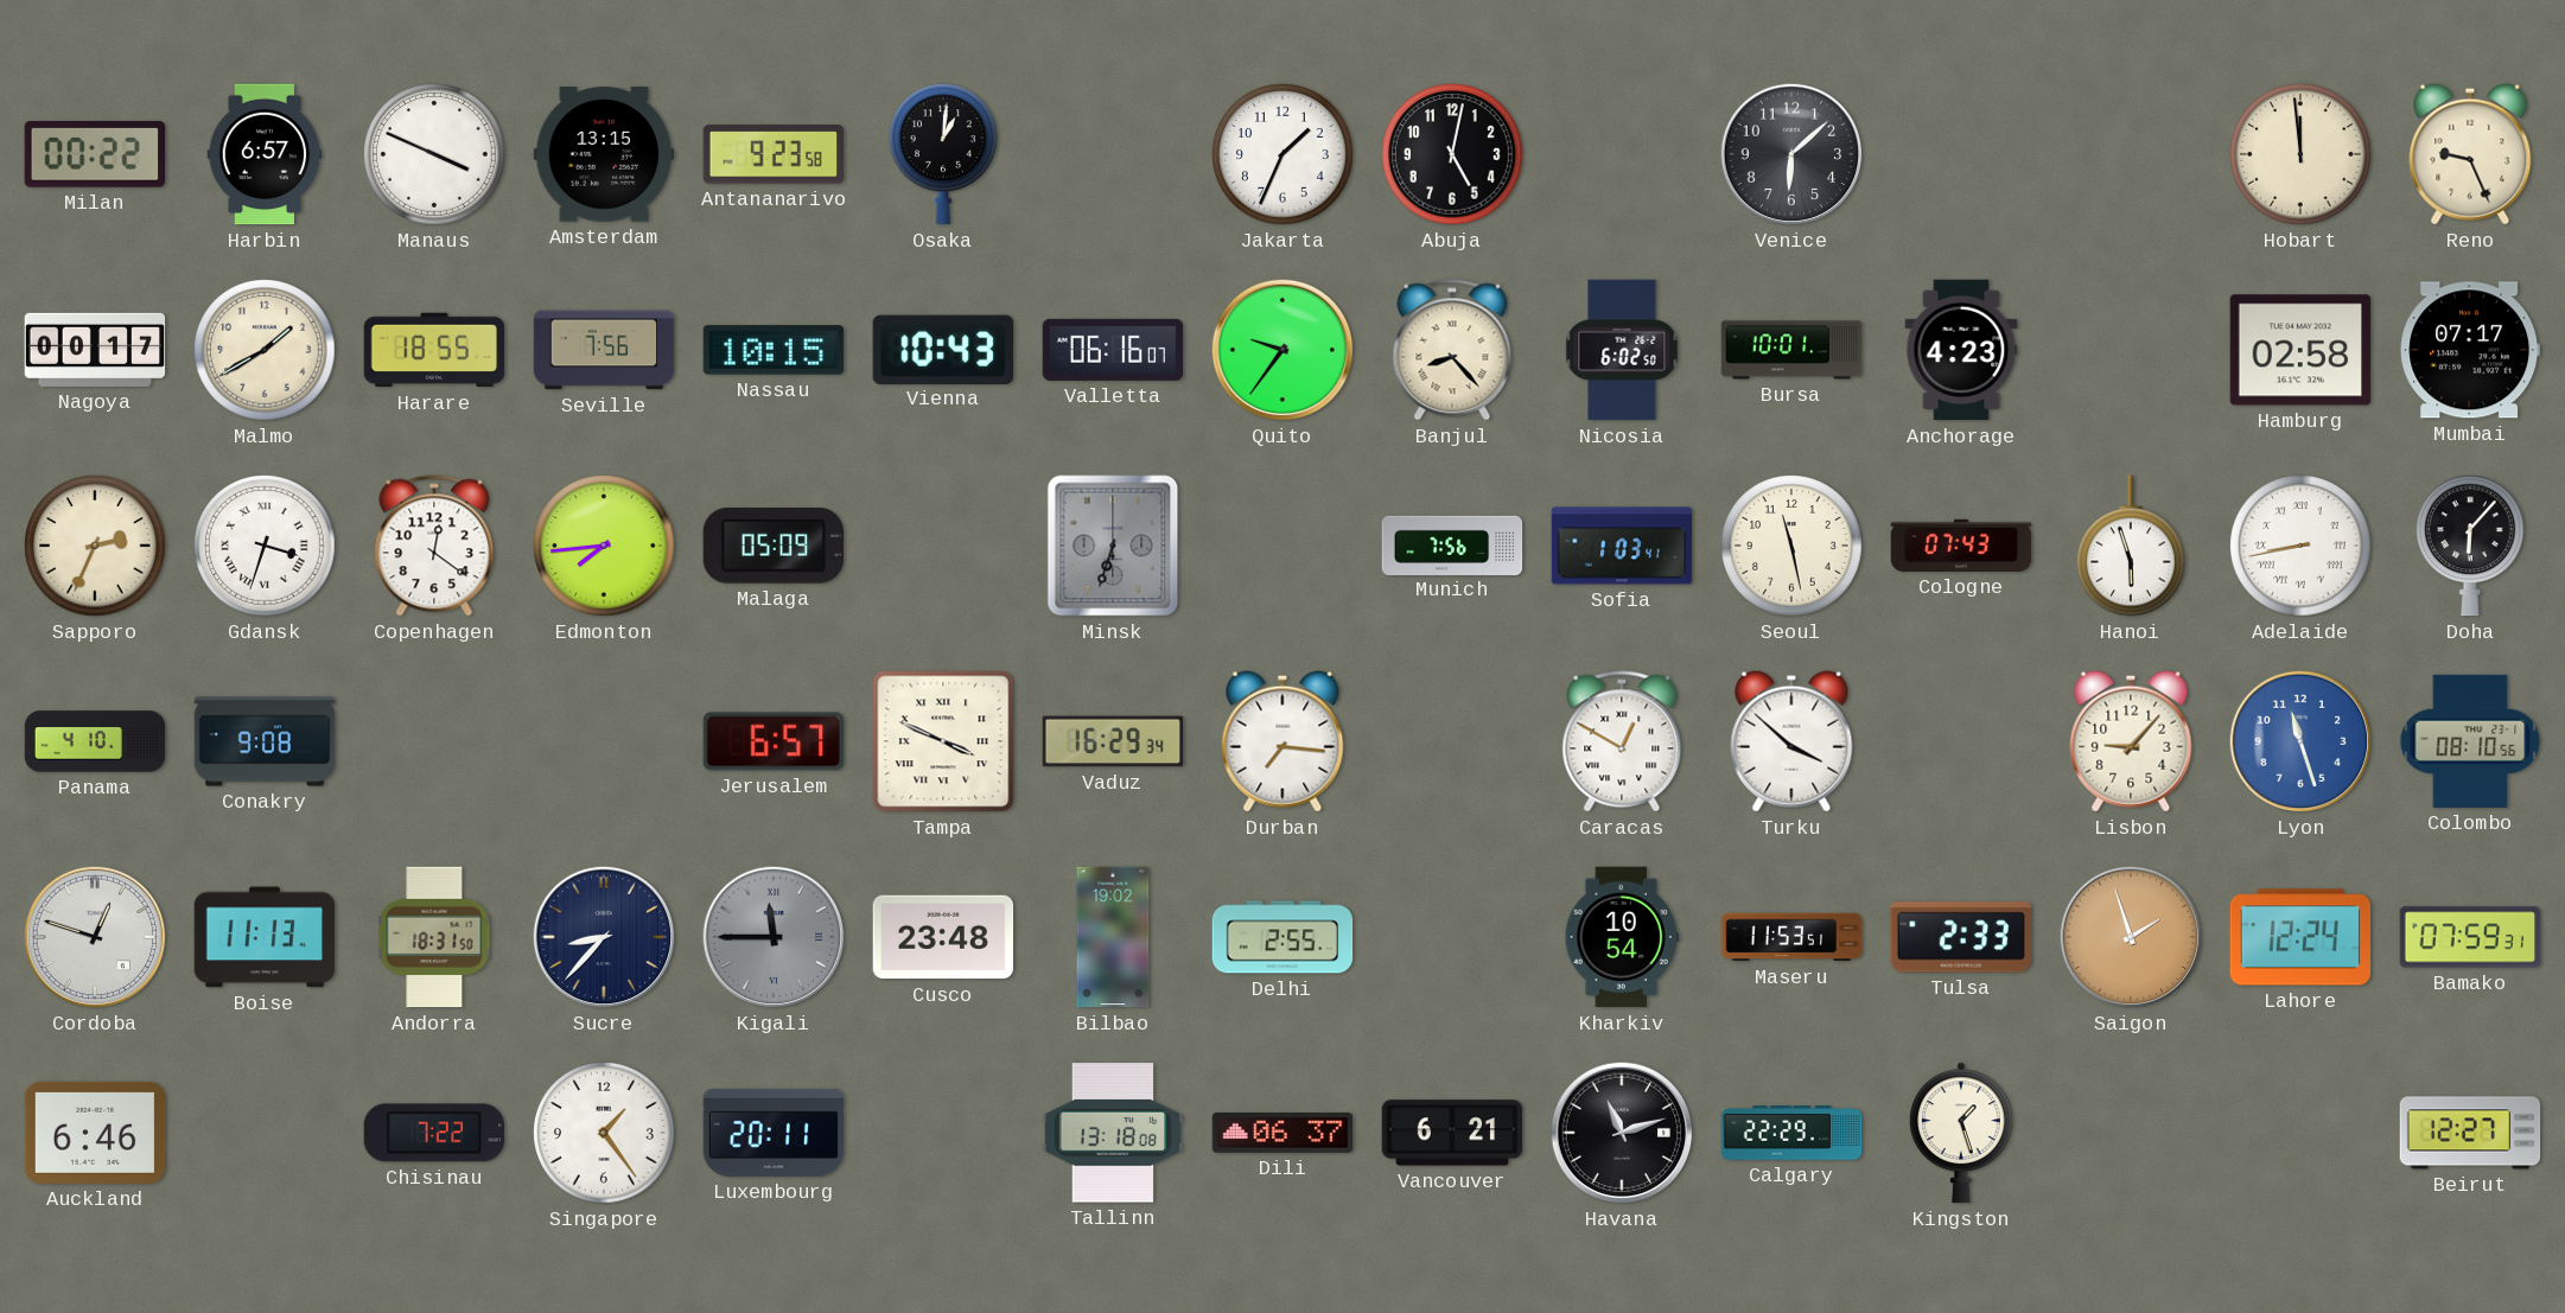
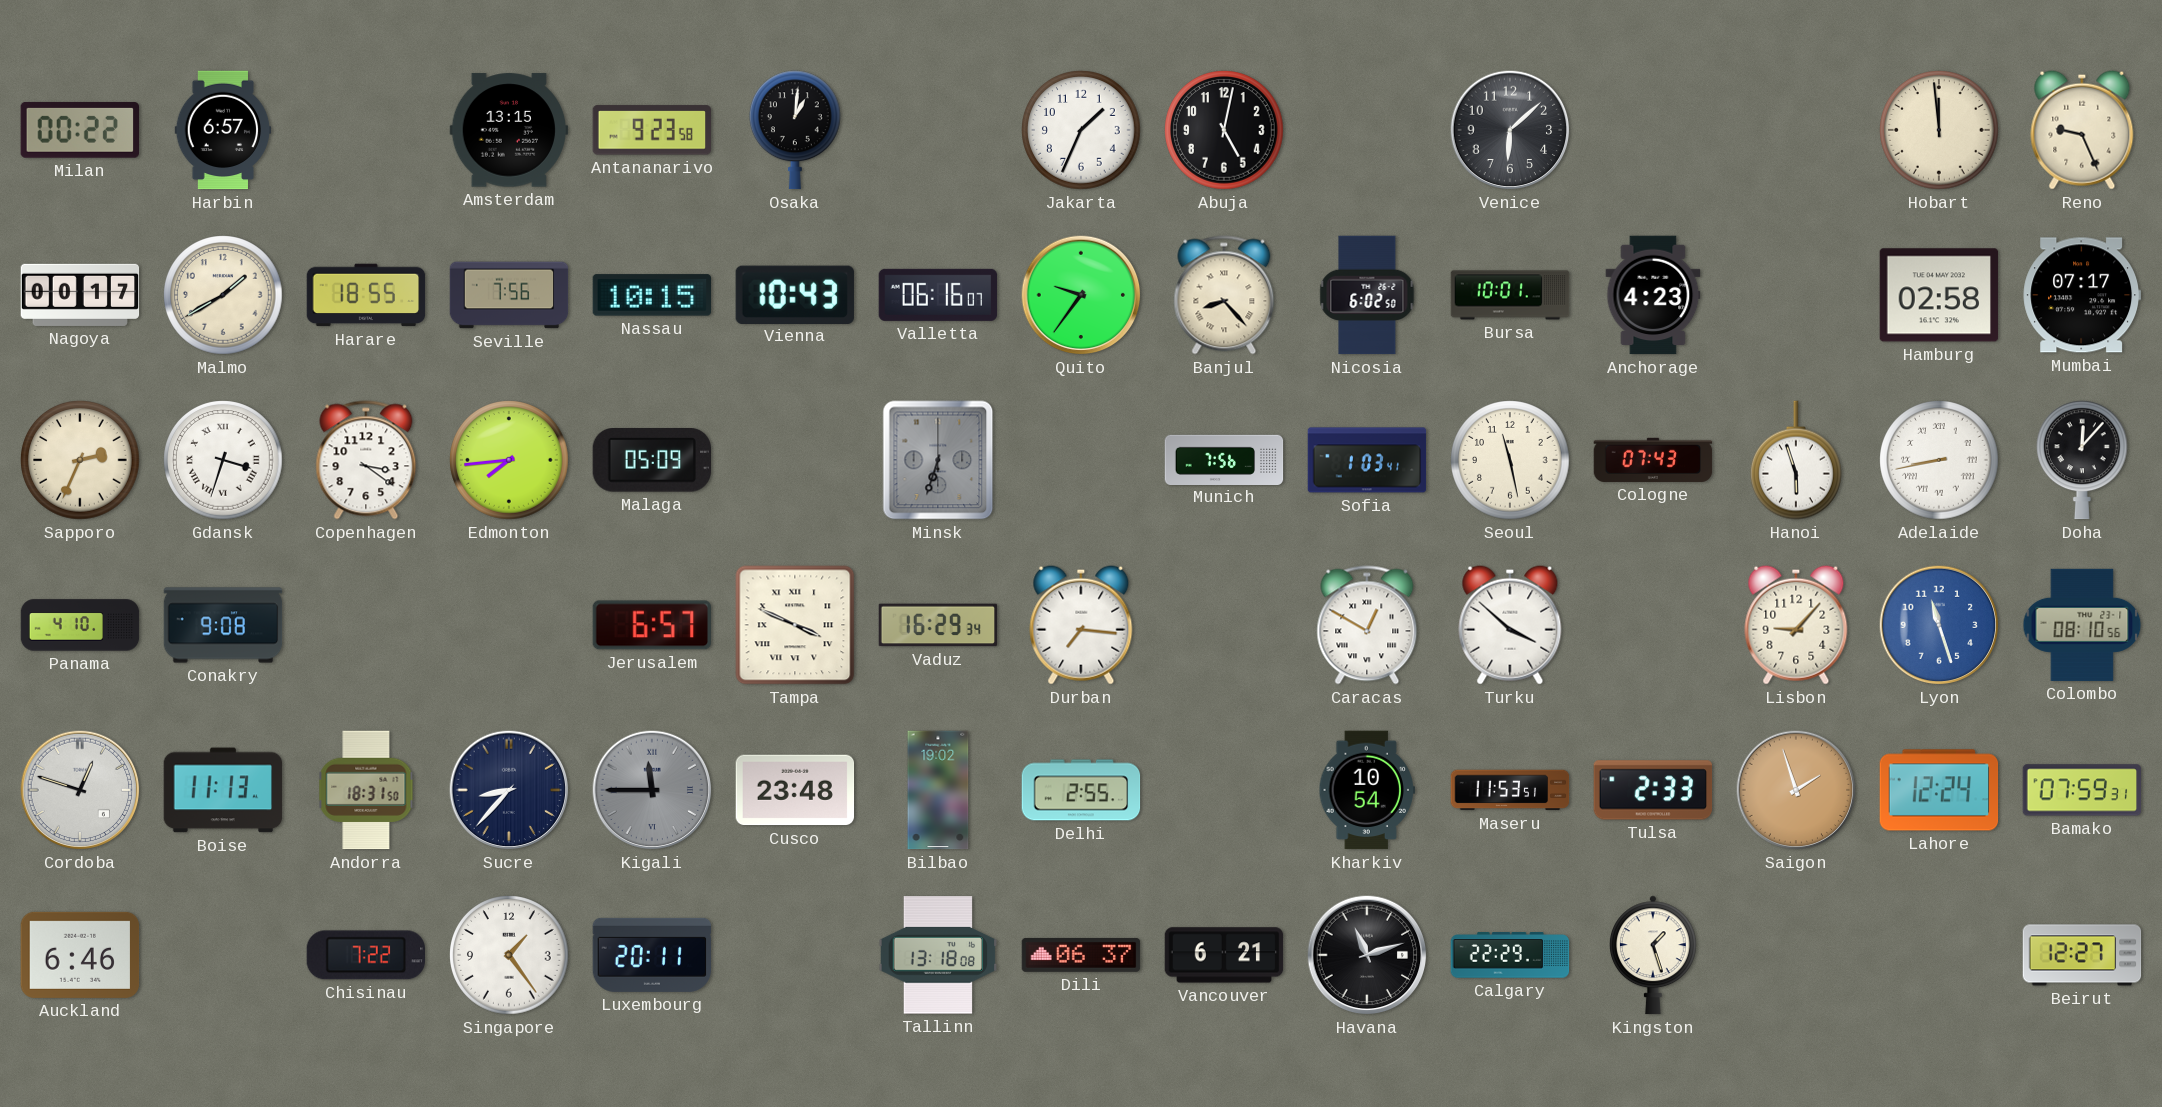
Manaus: 3:49 -> none (434, 154)
Copenhagen: 12:21 -> 3:21 (366, 460)
Doha: 6:07 -> 12:07 (2083, 460)
